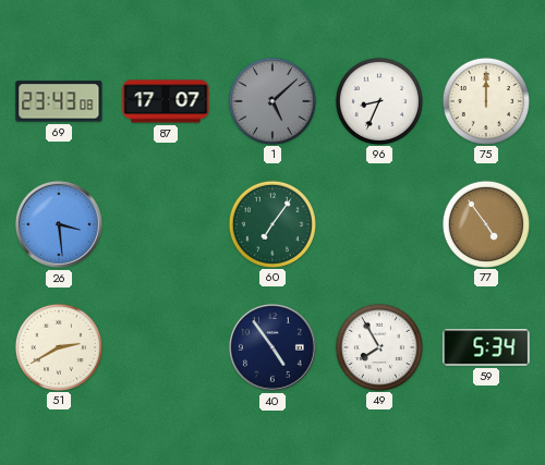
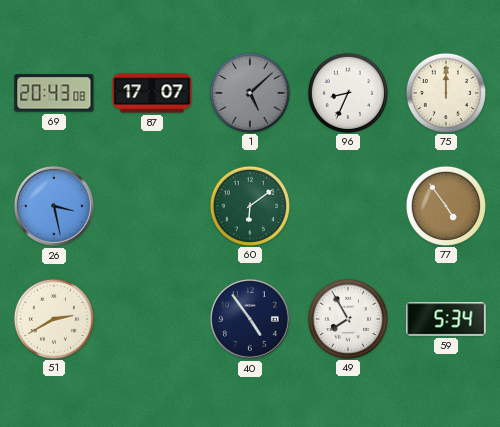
69: 23:43 -> 20:43 (54, 93)
26: 3:29 -> 3:28 (54, 206)
60: 7:06 -> 6:09 (249, 205)
